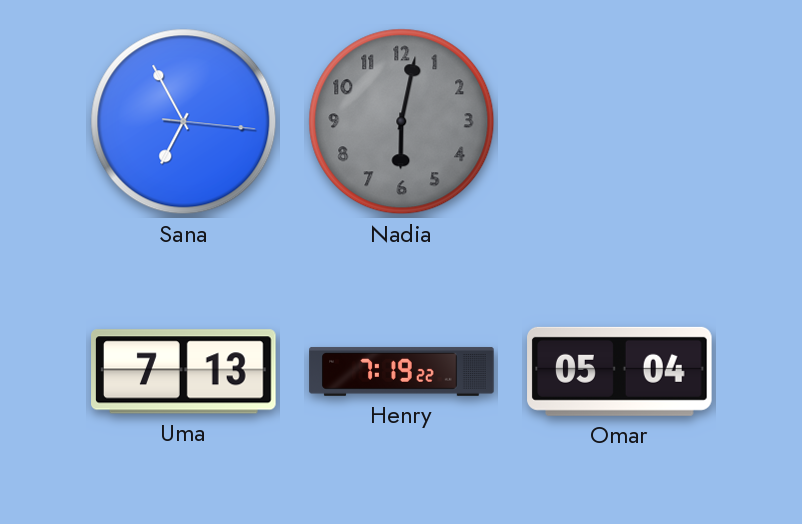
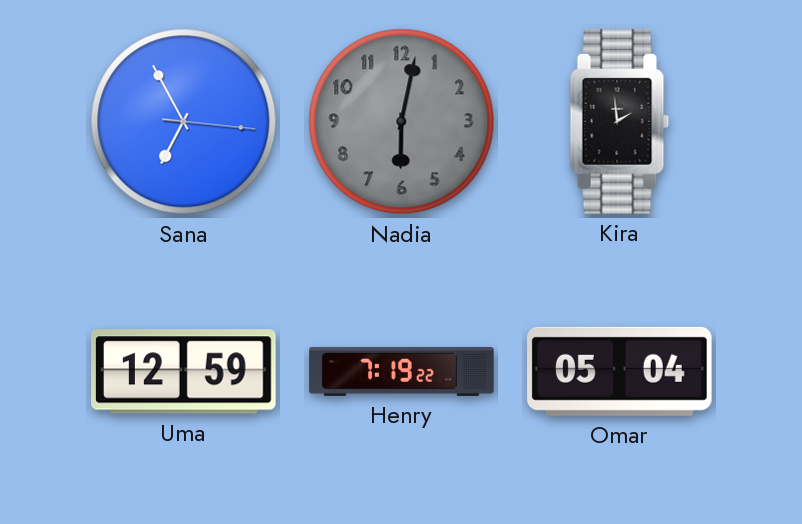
Kira: none -> 1:59 (620, 122)
Uma: 7:13 -> 12:59 (184, 372)
